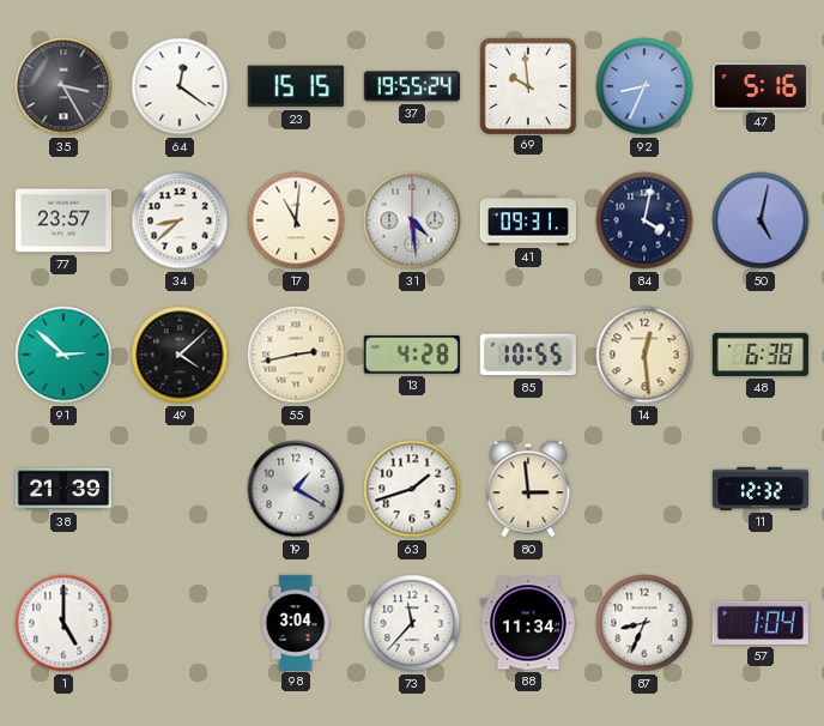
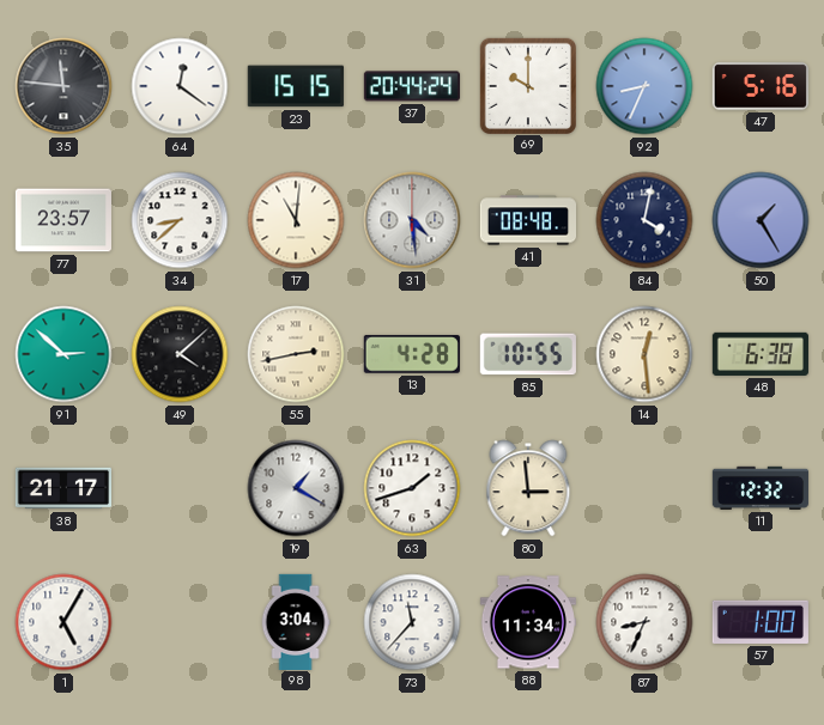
35: 3:25 -> 11:46 (63, 86)
37: 19:55 -> 20:44 (412, 86)
69: 9:59 -> 10:00 (527, 85)
41: 09:31 -> 08:48 (527, 220)
50: 5:02 -> 1:25 (761, 220)
38: 21:39 -> 21:17 (62, 488)
1: 5:00 -> 5:05 (63, 622)
57: 1:04 -> 1:00 (761, 622)
